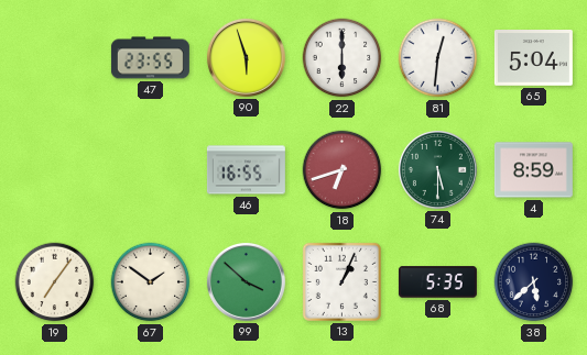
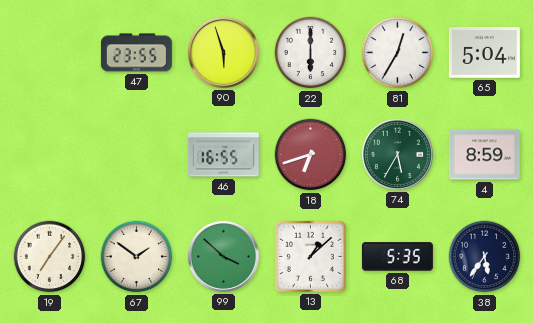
81: 12:31 -> 12:35 (398, 53)
74: 5:30 -> 5:35 (397, 154)
13: 1:04 -> 1:08 (310, 256)
38: 5:38 -> 5:36 (485, 257)
